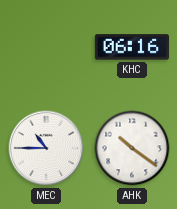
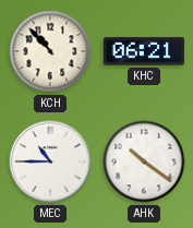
KCH: none -> 10:53 (50, 51)
KHC: 06:16 -> 06:21 (144, 51)
